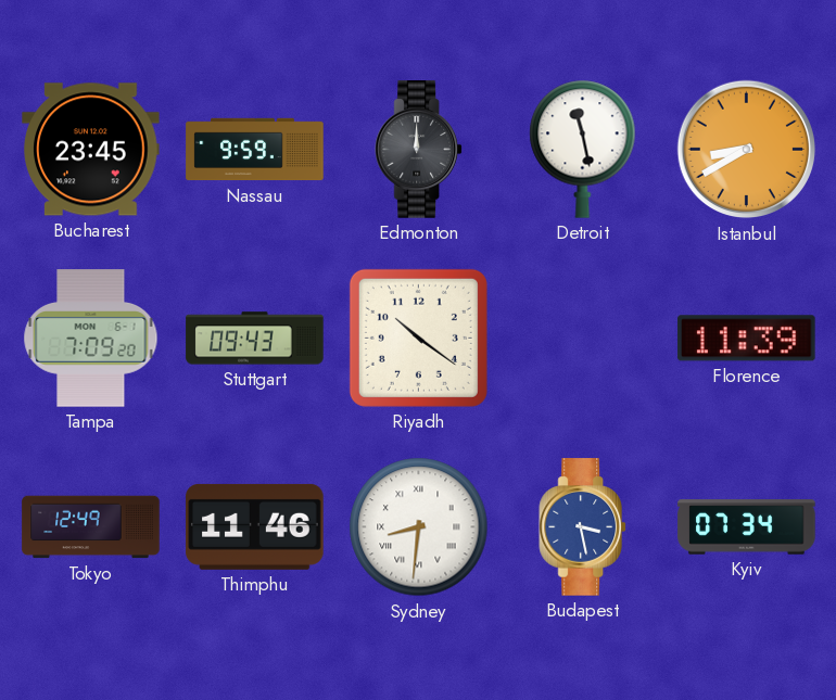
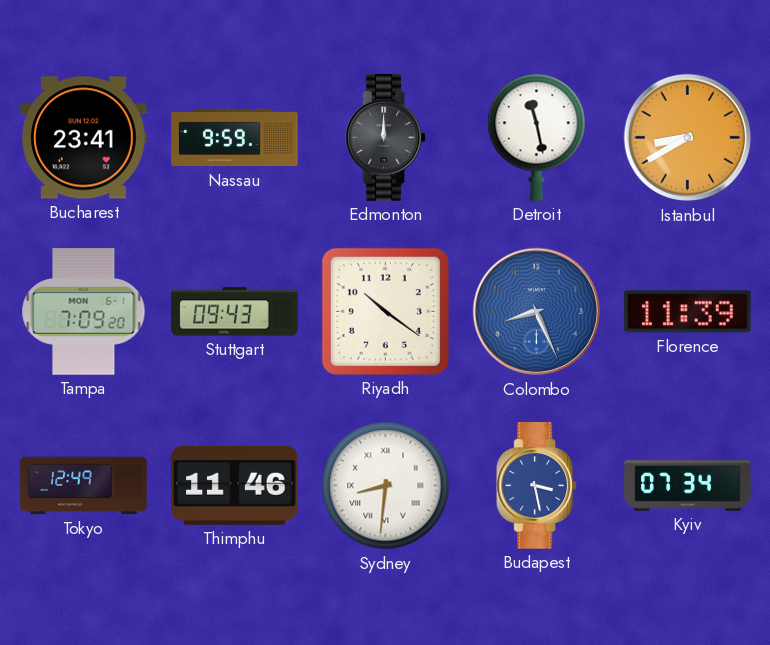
Bucharest: 23:45 -> 23:41 (84, 138)
Colombo: none -> 8:26 (537, 312)
